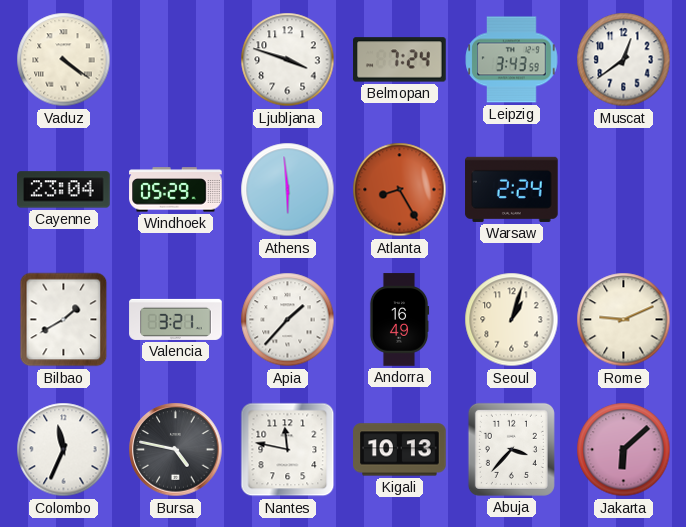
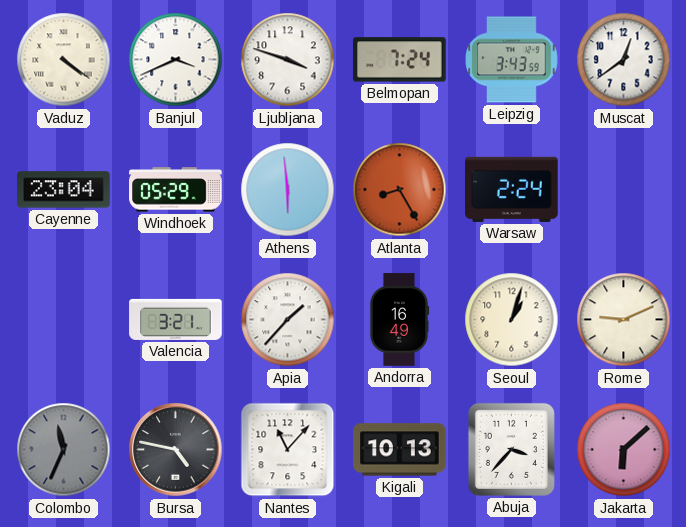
Banjul: none -> 3:41 (176, 60)
Bilbao: 1:40 -> none (64, 320)
Colombo dial: white -> grey (64, 450)
Nantes: 11:47 -> 11:07 (288, 450)
